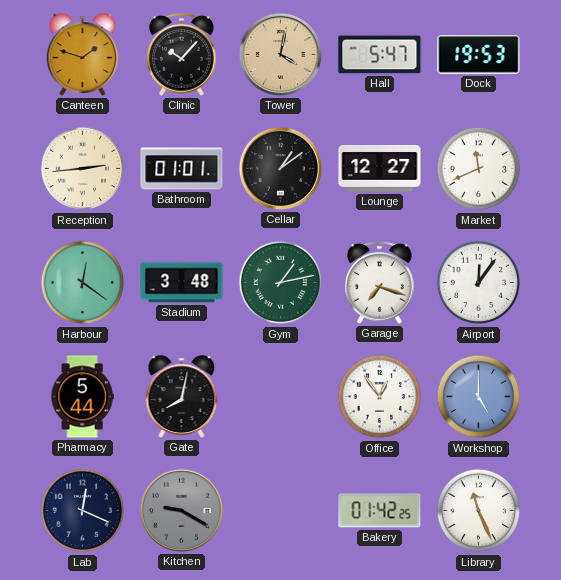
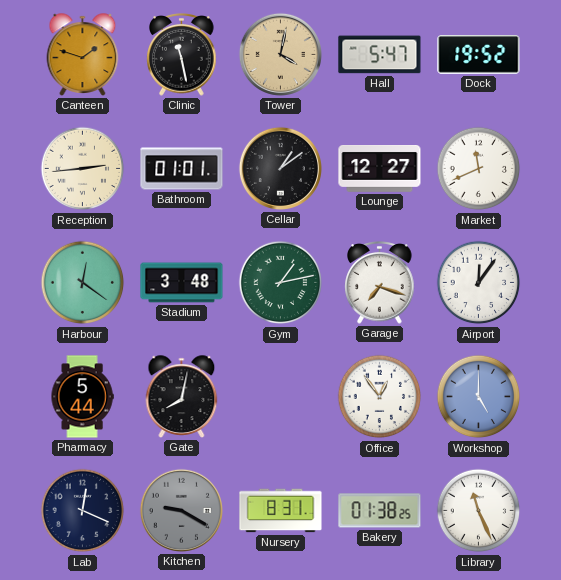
Clinic: 10:07 -> 11:28 (182, 55)
Dock: 19:53 -> 19:52 (479, 55)
Nursery: none -> 8:31 (281, 511)
Bakery: 01:42 -> 01:38 (380, 511)
